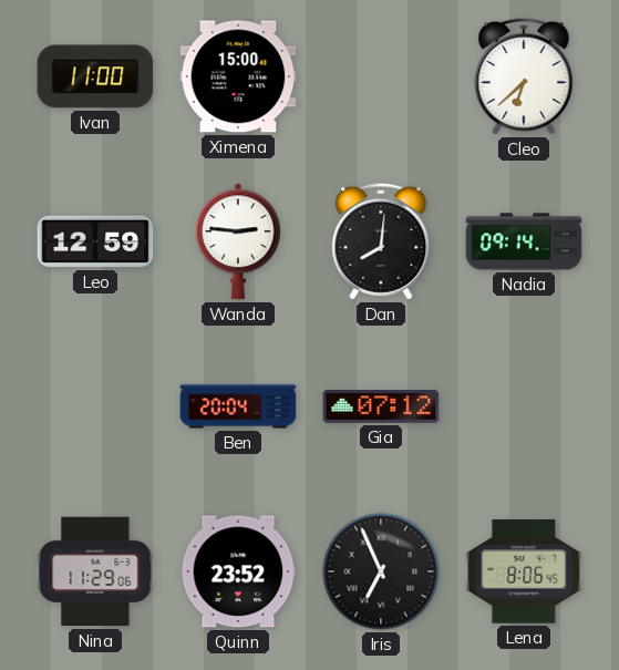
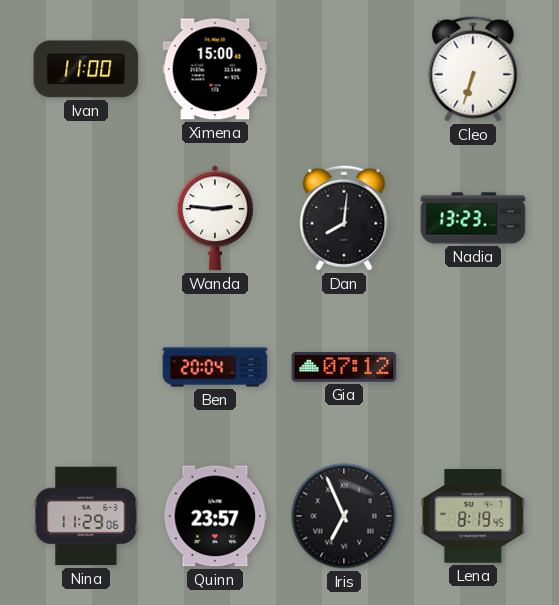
Cleo: 6:38 -> 6:33 (473, 69)
Leo: 12:59 -> none (95, 241)
Nadia: 09:14 -> 13:23 (473, 218)
Quinn: 23:52 -> 23:57 (215, 516)
Lena: 8:06 -> 8:19 (473, 516)
